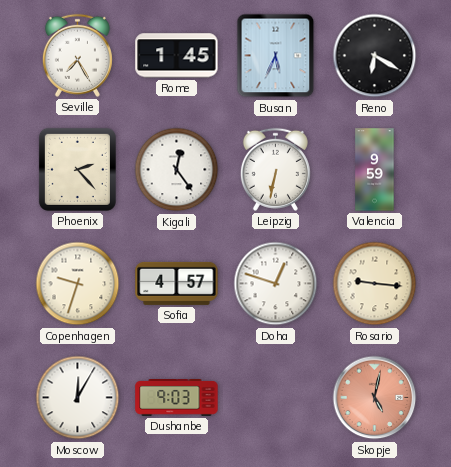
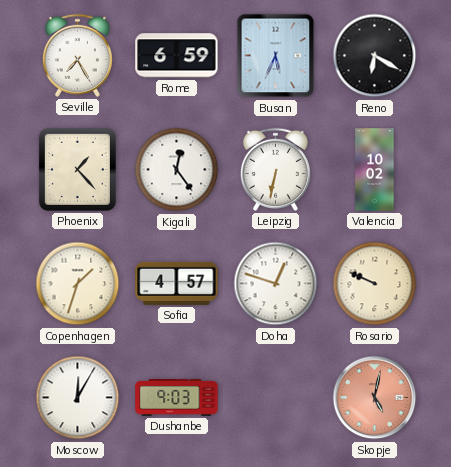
Rome: 1:45 -> 6:59 (177, 56)
Phoenix: 2:23 -> 1:23 (77, 169)
Valencia: 9:59 -> 10:02 (375, 170)
Copenhagen: 9:33 -> 1:33 (78, 284)
Rosario: 9:16 -> 9:49 (375, 284)
